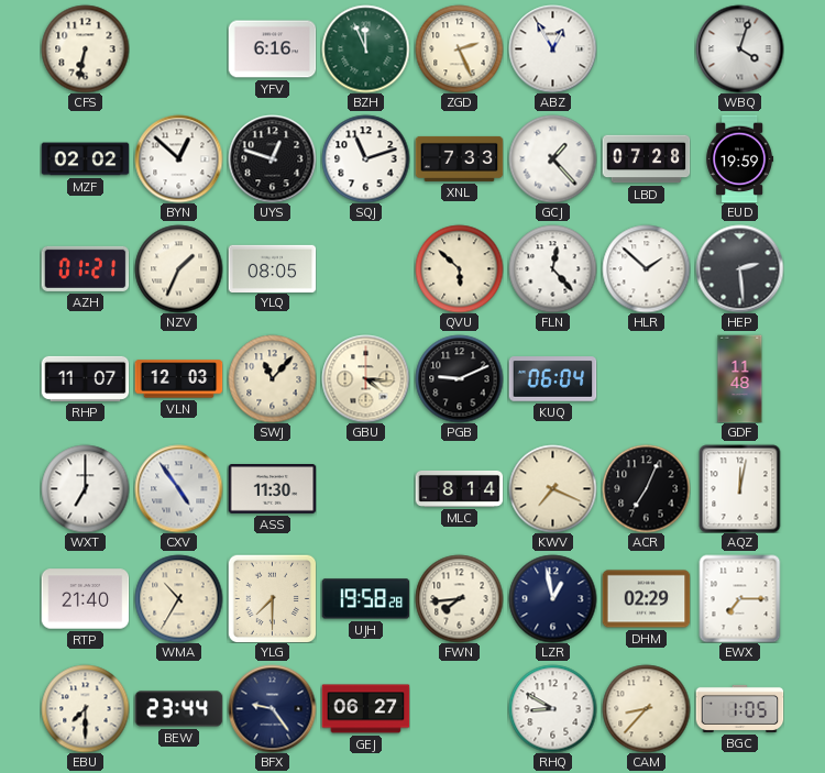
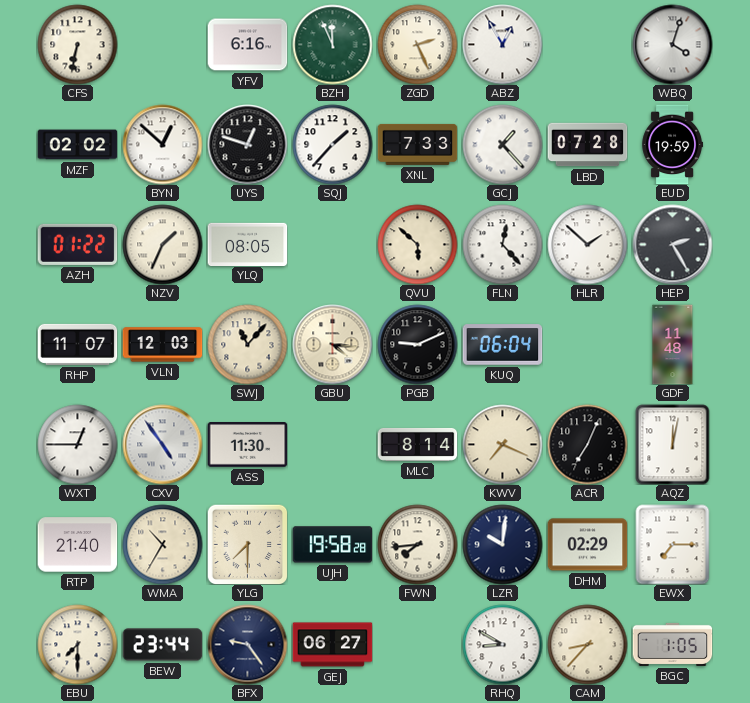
SQJ: 11:12 -> 1:37 (332, 144)
AZH: 01:21 -> 01:22 (77, 244)
HEP: 2:29 -> 2:25 (672, 244)
WXT: 7:00 -> 12:45 (77, 444)
LZR: 12:58 -> 10:01 (502, 544)
